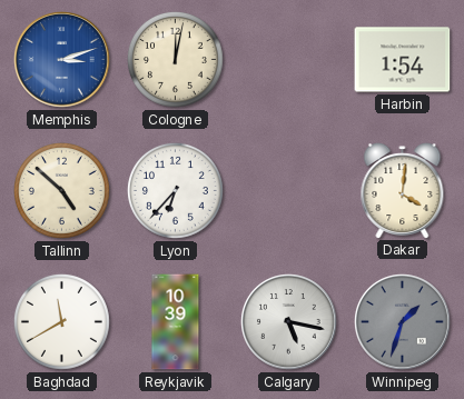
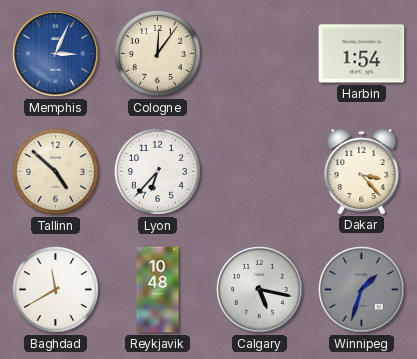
Memphis: 3:12 -> 3:04 (56, 54)
Cologne: 12:02 -> 12:06 (157, 53)
Dakar: 4:01 -> 3:23 (362, 172)
Reykjavik: 10:39 -> 10:48 (158, 290)
